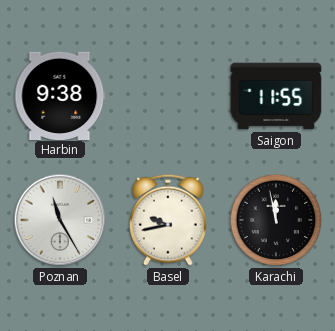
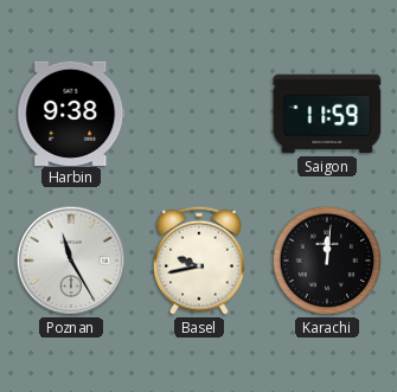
Saigon: 11:55 -> 11:59 (327, 114)
Karachi: 11:58 -> 12:01 (327, 261)
